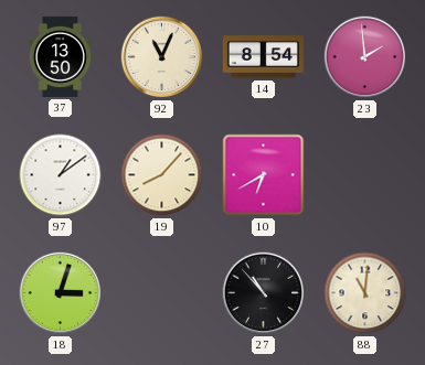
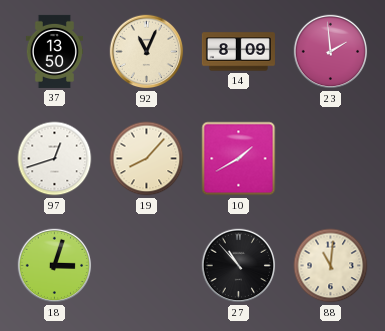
14: 8:54 -> 8:09 (238, 52)
97: 1:09 -> 12:42 (55, 159)
10: 6:40 -> 1:40 (239, 159)
